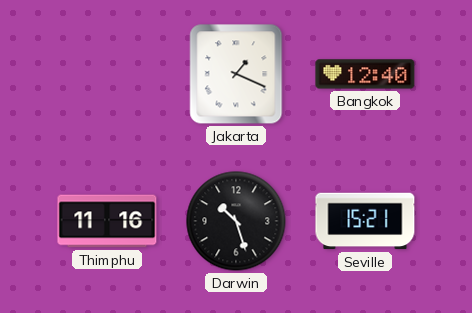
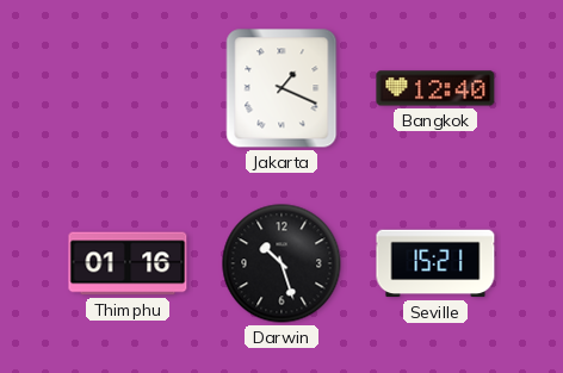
Thimphu: 11:16 -> 01:16 (128, 263)
